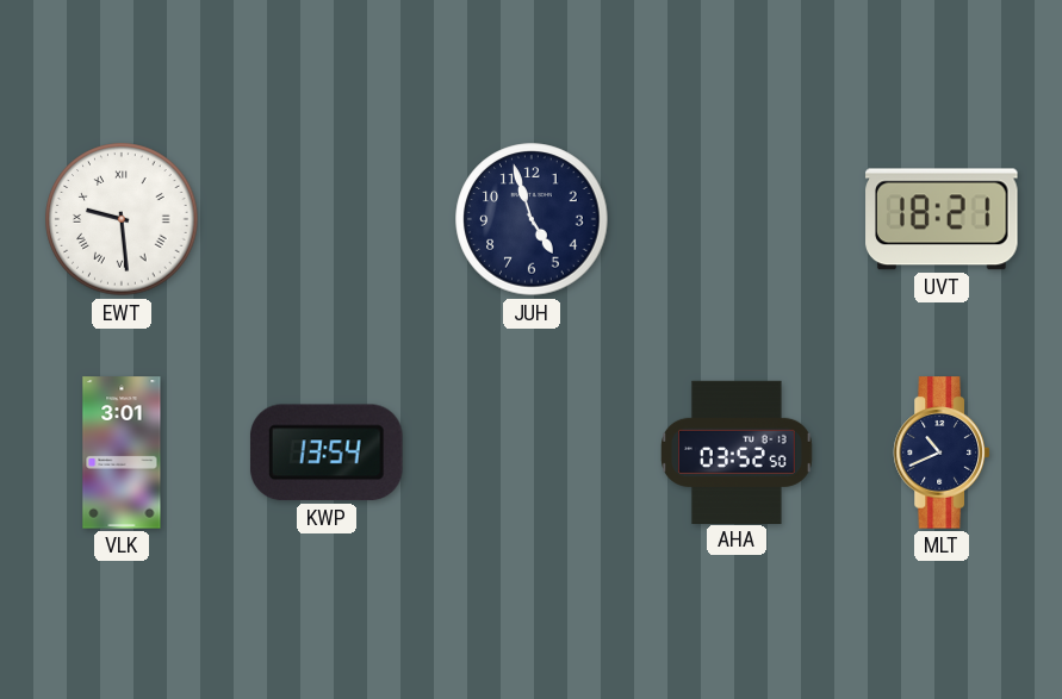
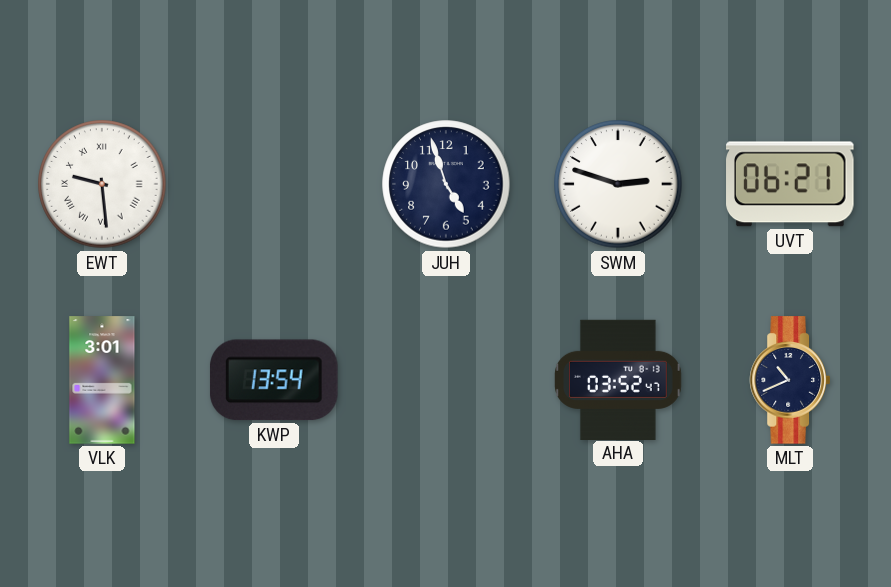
SWM: none -> 2:48 (618, 184)
UVT: 18:21 -> 06:21 (790, 184)
AHA: 03:52:50 -> 03:52:47 (619, 379)
